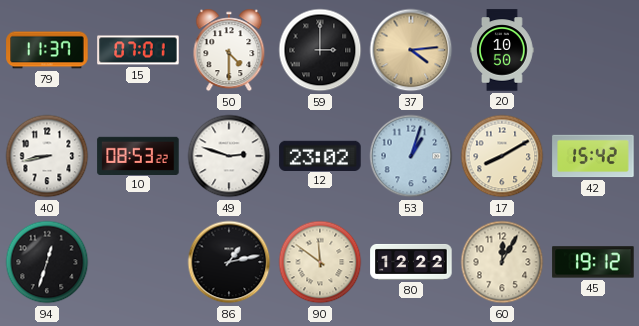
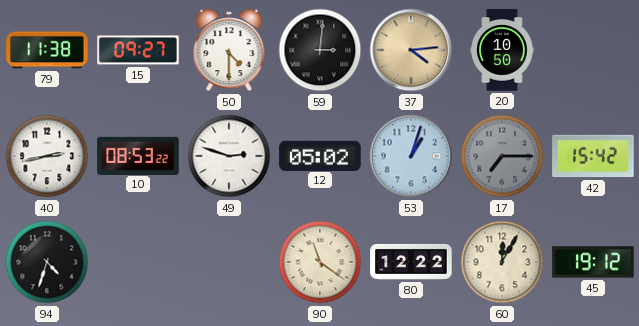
79: 11:37 -> 11:38 (47, 50)
15: 07:01 -> 09:27 (138, 50)
59: 3:00 -> 3:01 (320, 50)
40: 8:43 -> 2:43 (47, 156)
12: 23:02 -> 05:02 (320, 155)
17: 8:10 -> 7:15 (502, 156)
17 dial: cream -> grey (502, 156)
94: 12:33 -> 4:33 (47, 262)
86: 1:13 -> none (229, 262)
90: 11:51 -> 11:21 (320, 262)
